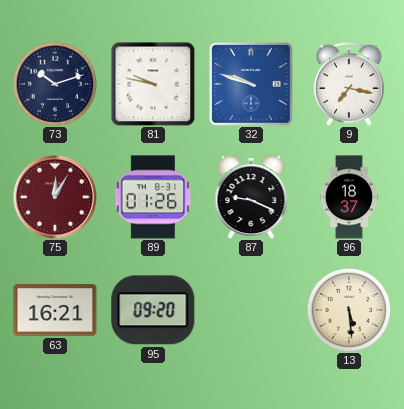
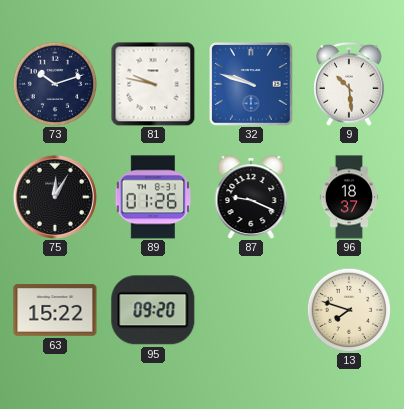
9: 7:17 -> 10:29 (349, 84)
75 dial: burgundy -> black (55, 197)
63: 16:21 -> 15:22 (55, 310)
13: 5:29 -> 7:48 (348, 309)
